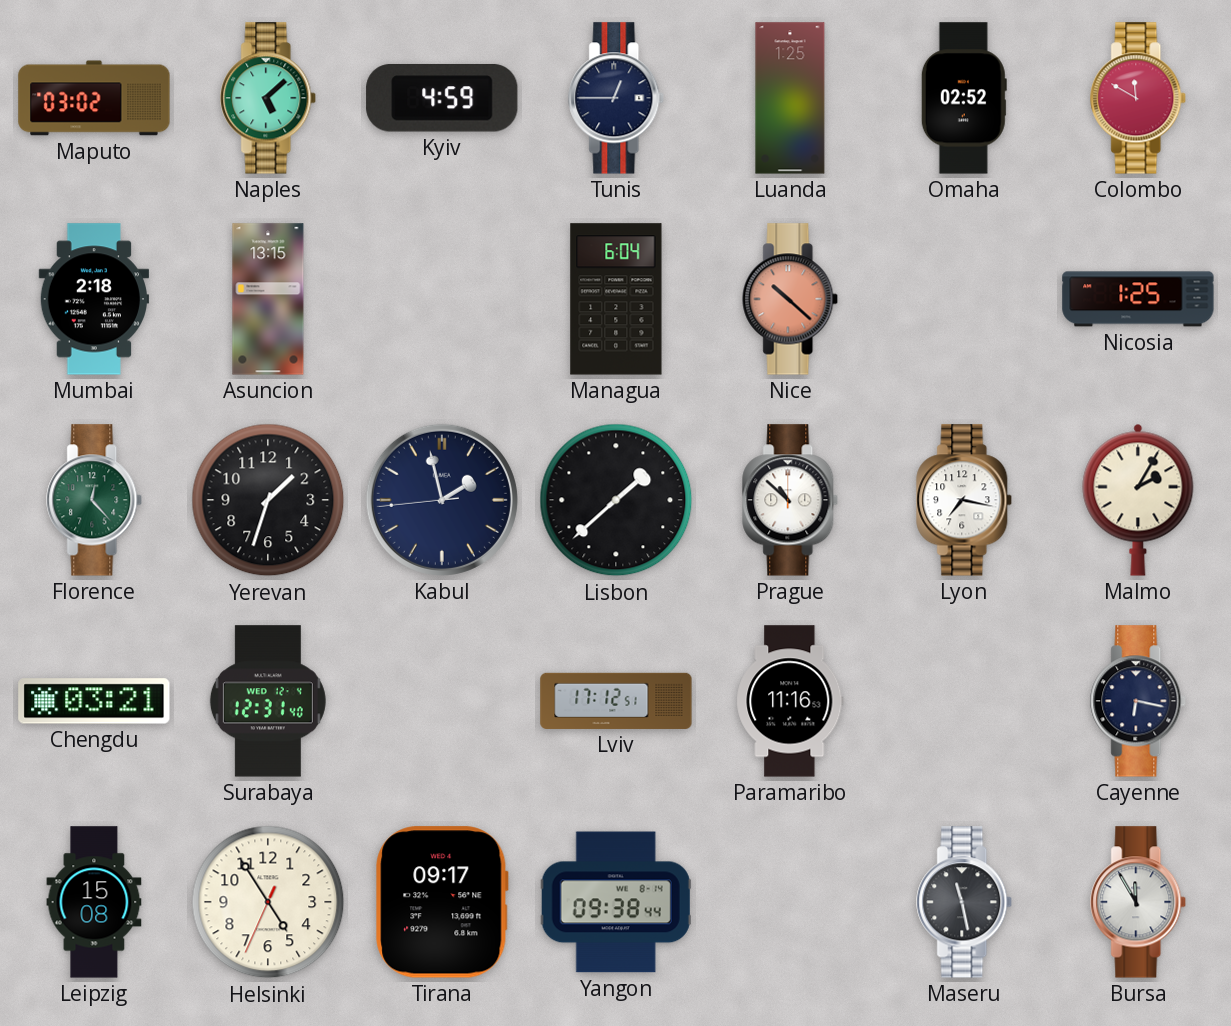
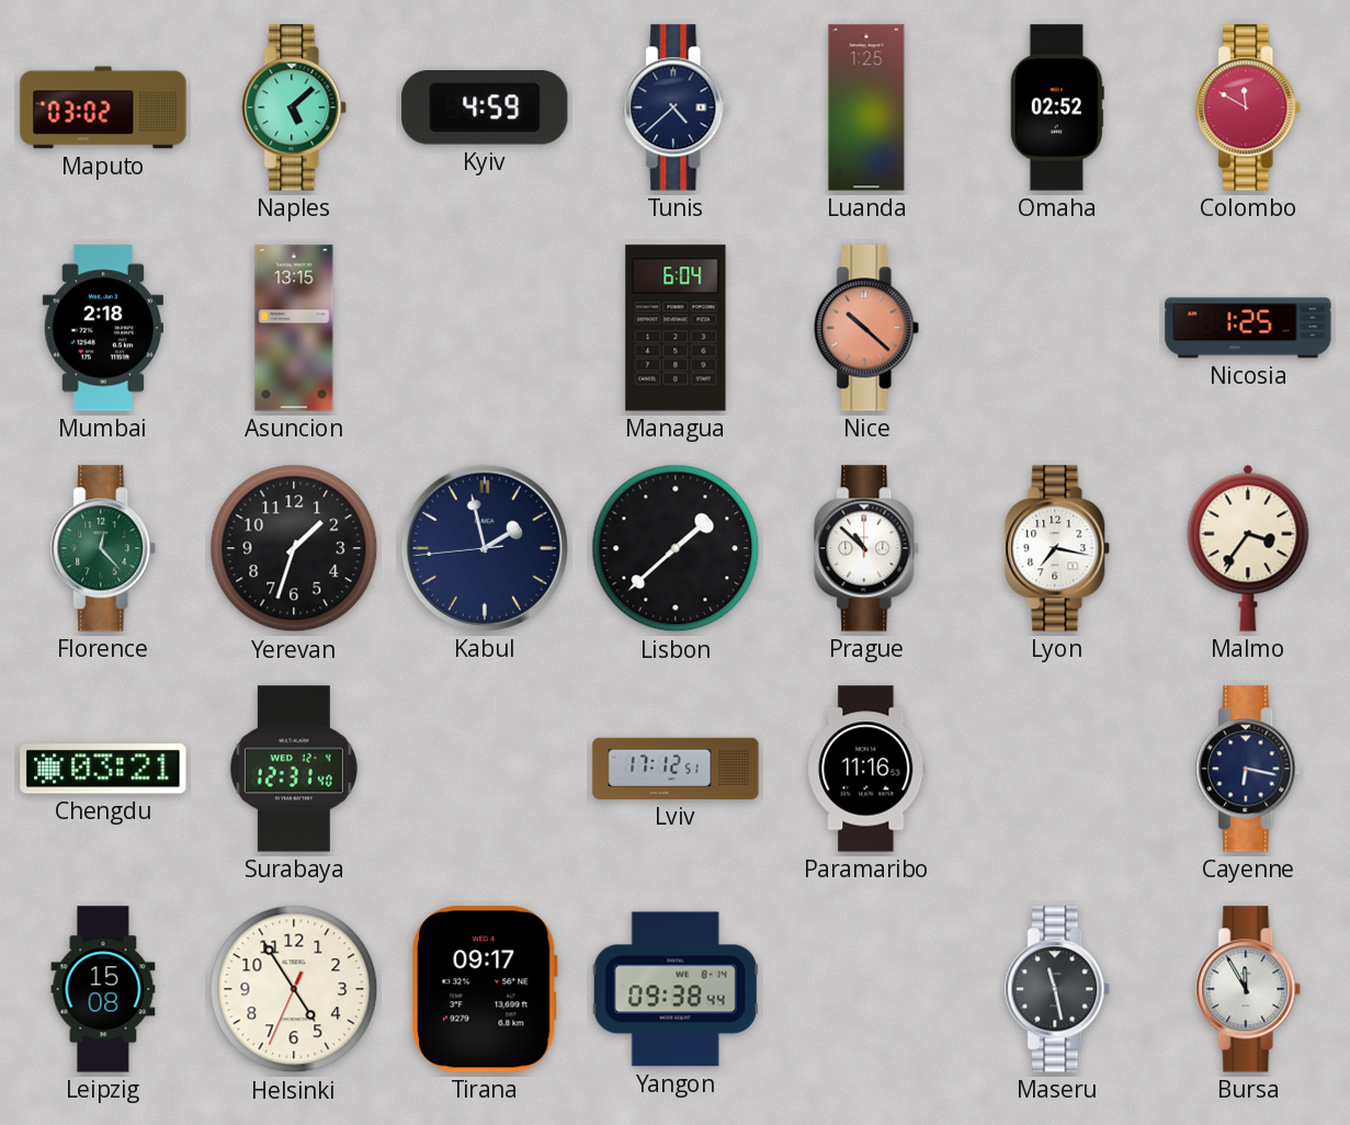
Tunis: 12:45 -> 4:38 (677, 107)
Malmo: 2:05 -> 3:36 (1248, 548)
